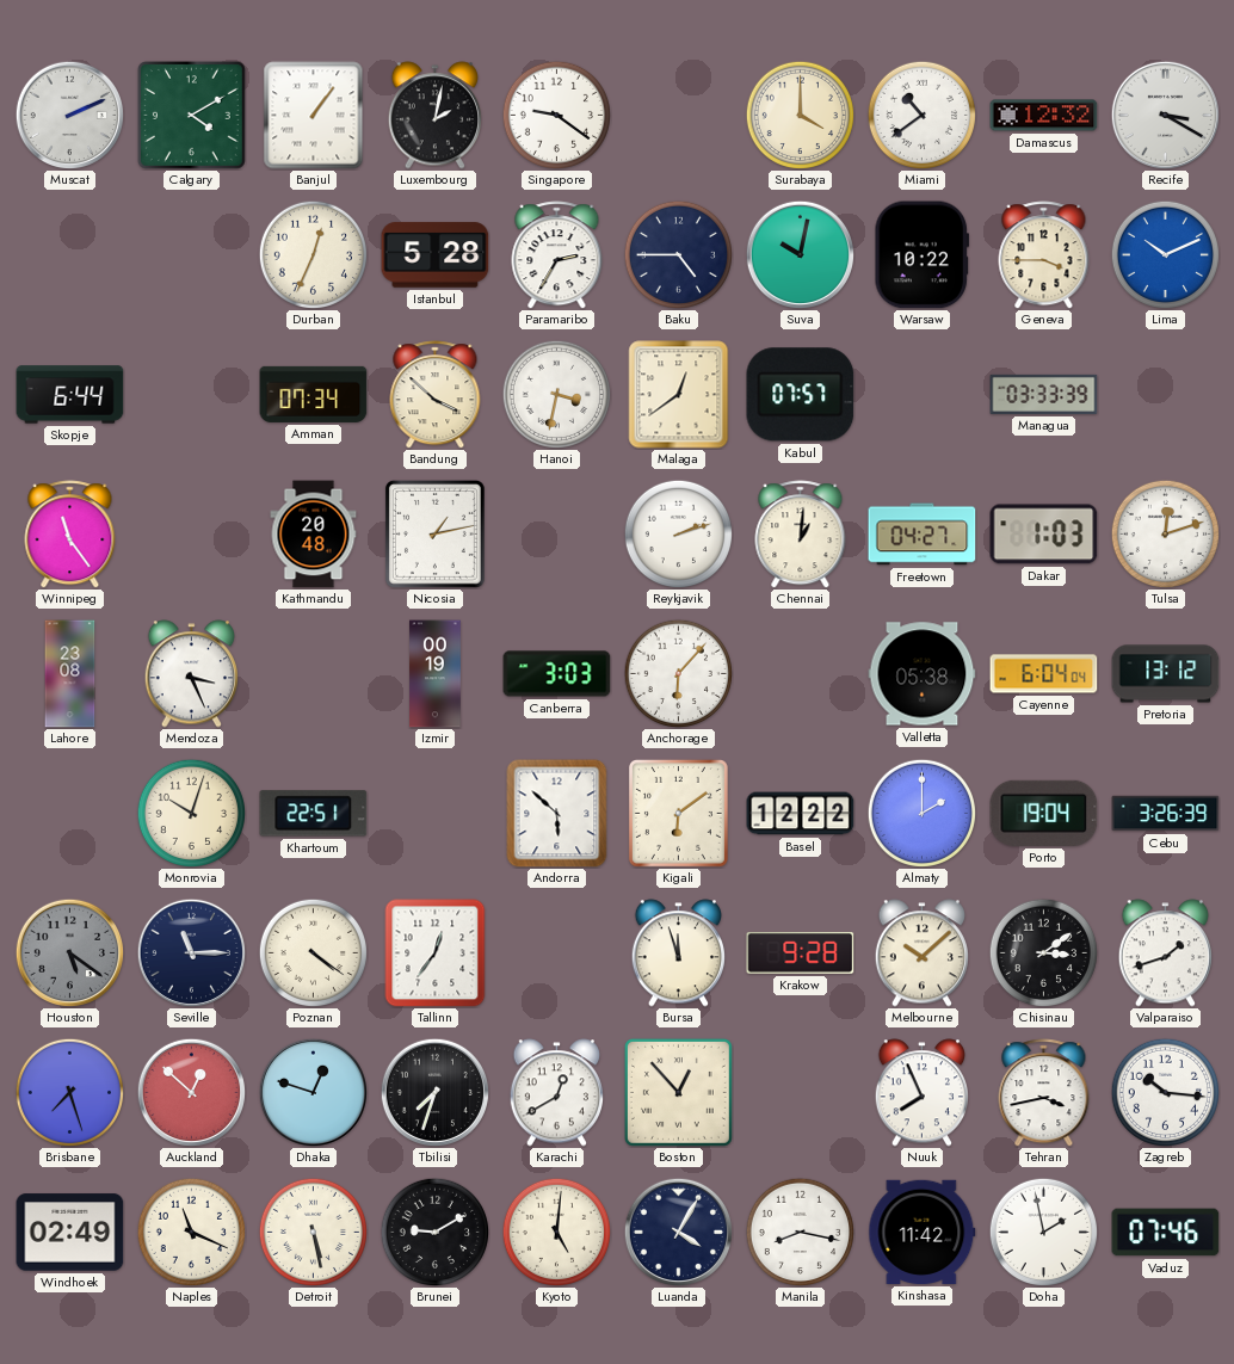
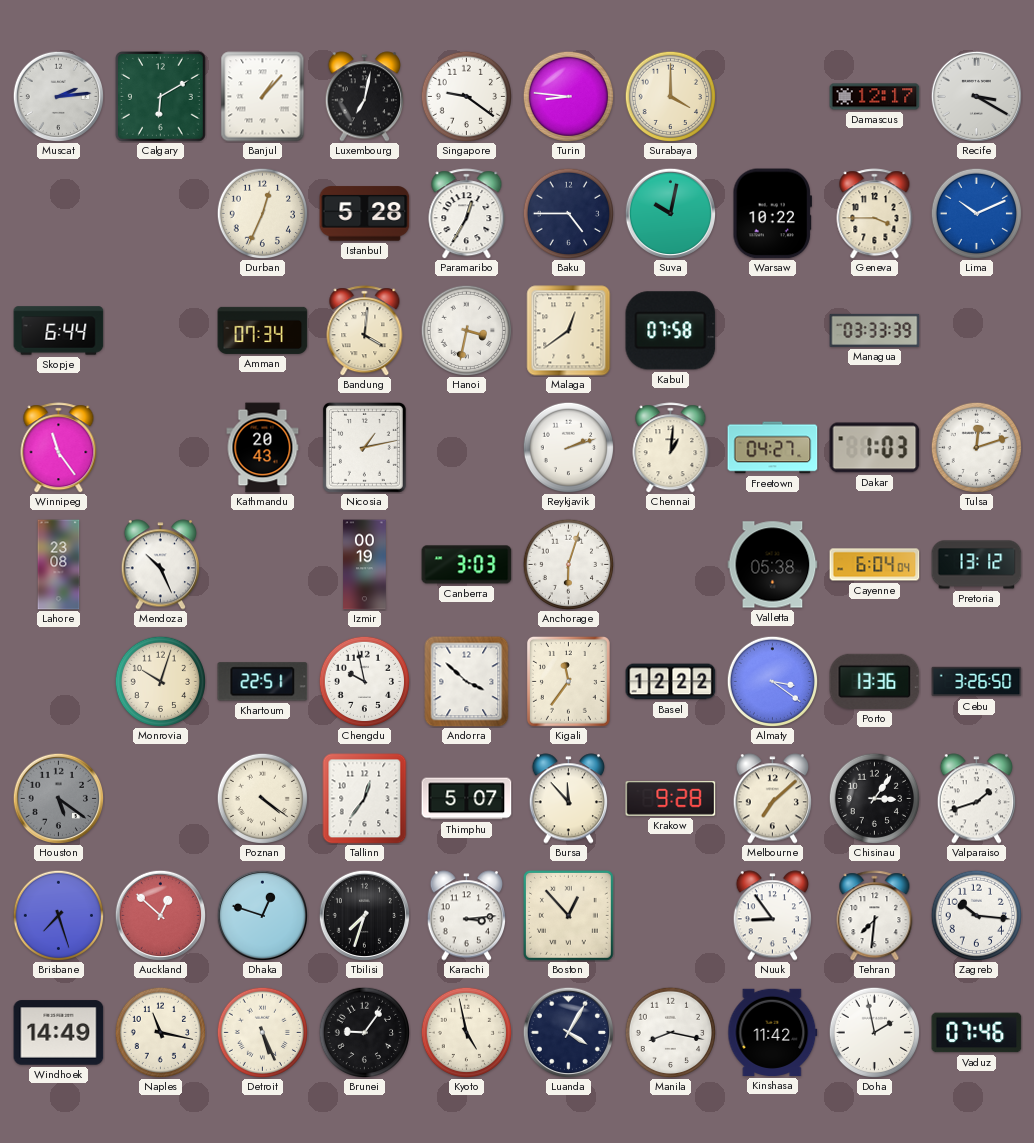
Muscat: 2:11 -> 2:14 (58, 96)
Calgary: 4:10 -> 6:10 (160, 96)
Banjul: 1:06 -> 1:07 (263, 97)
Luxembourg: 2:02 -> 7:02 (364, 97)
Turin: none -> 8:46 (568, 96)
Miami: 10:39 -> none (921, 115)
Damascus: 12:32 -> 12:17 (875, 97)
Paramaribo: 2:35 -> 12:35 (467, 214)
Bandung: 3:52 -> 4:01 (365, 331)
Kabul: 07:57 -> 07:58 (671, 331)
Kathmandu: 20:48 -> 20:43 (263, 448)
Mendoza: 3:26 -> 10:26 (160, 565)
Anchorage: 6:07 -> 6:03 (568, 564)
Chengdu: none -> 9:58 (364, 681)
Andorra: 5:52 -> 3:52 (467, 682)
Kigali: 6:09 -> 11:36 (568, 681)
Almaty: 2:00 -> 3:21 (772, 681)
Porto: 19:04 -> 13:36 (875, 681)
Cebu: 3:26:39 -> 3:26:50 (977, 682)
Seville: 11:15 -> none (191, 952)
Thimphu: none -> 5:07 (467, 799)
Bursa: 11:57 -> 11:53 (568, 799)
Melbourne: 10:08 -> 7:08 (772, 799)
Chisinau: 3:09 -> 3:06 (874, 798)
Karachi: 12:40 -> 3:14 (466, 916)
Nuuk: 7:56 -> 8:54 (772, 916)
Tehran: 3:43 -> 7:31 (875, 916)
Windhoek: 02:49 -> 14:49 (59, 1033)
Naples: 11:19 -> 11:17 (160, 1032)
Detroit: 5:28 -> 5:26 (262, 1032)
Brunei: 9:10 -> 9:06 (364, 1032)
Kyoto: 5:01 -> 4:58 (466, 1032)
